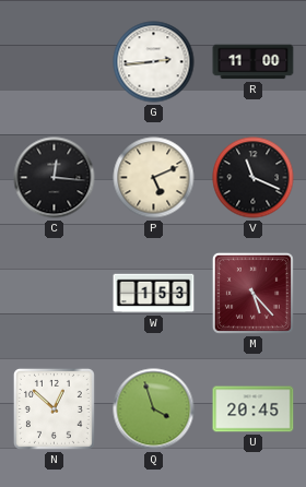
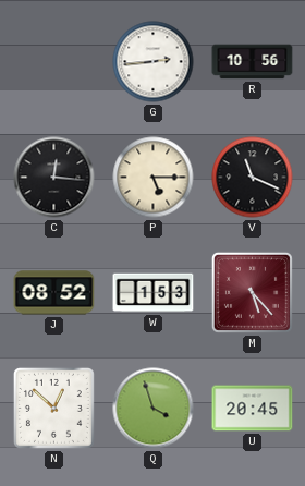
R: 11:00 -> 10:56 (253, 62)
P: 5:11 -> 5:15 (154, 178)
J: none -> 08:52 (54, 293)
